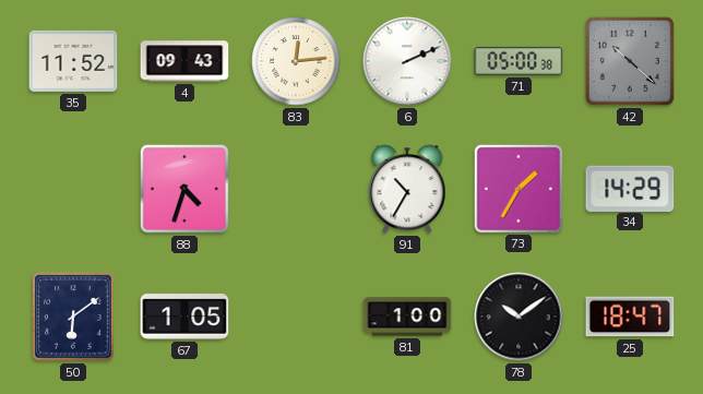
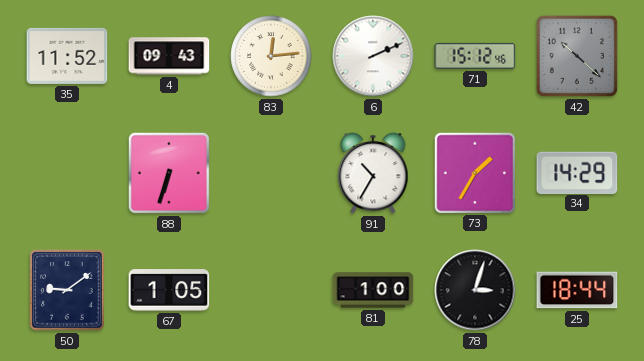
71: 05:00 -> 15:12 (475, 56)
88: 4:33 -> 6:33 (169, 173)
50: 6:09 -> 9:09 (67, 290)
78: 10:09 -> 3:03 (475, 290)
25: 18:47 -> 18:44 (577, 290)
